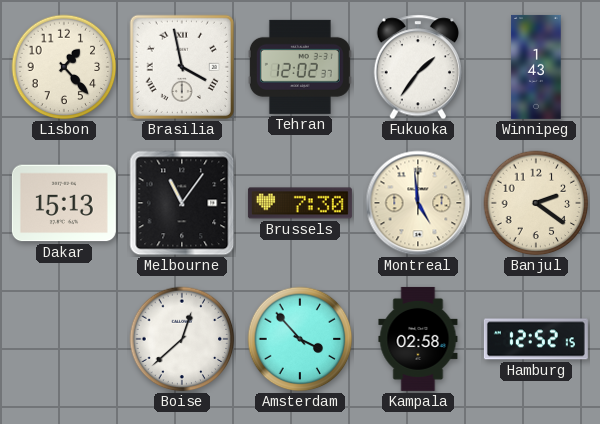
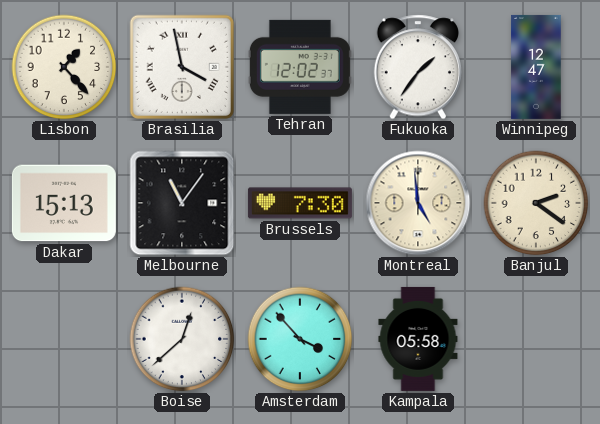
Winnipeg: 1:43 -> 12:47 (536, 67)
Kampala: 02:58 -> 05:58 (418, 339)
Hamburg: 12:52 -> none (536, 339)
